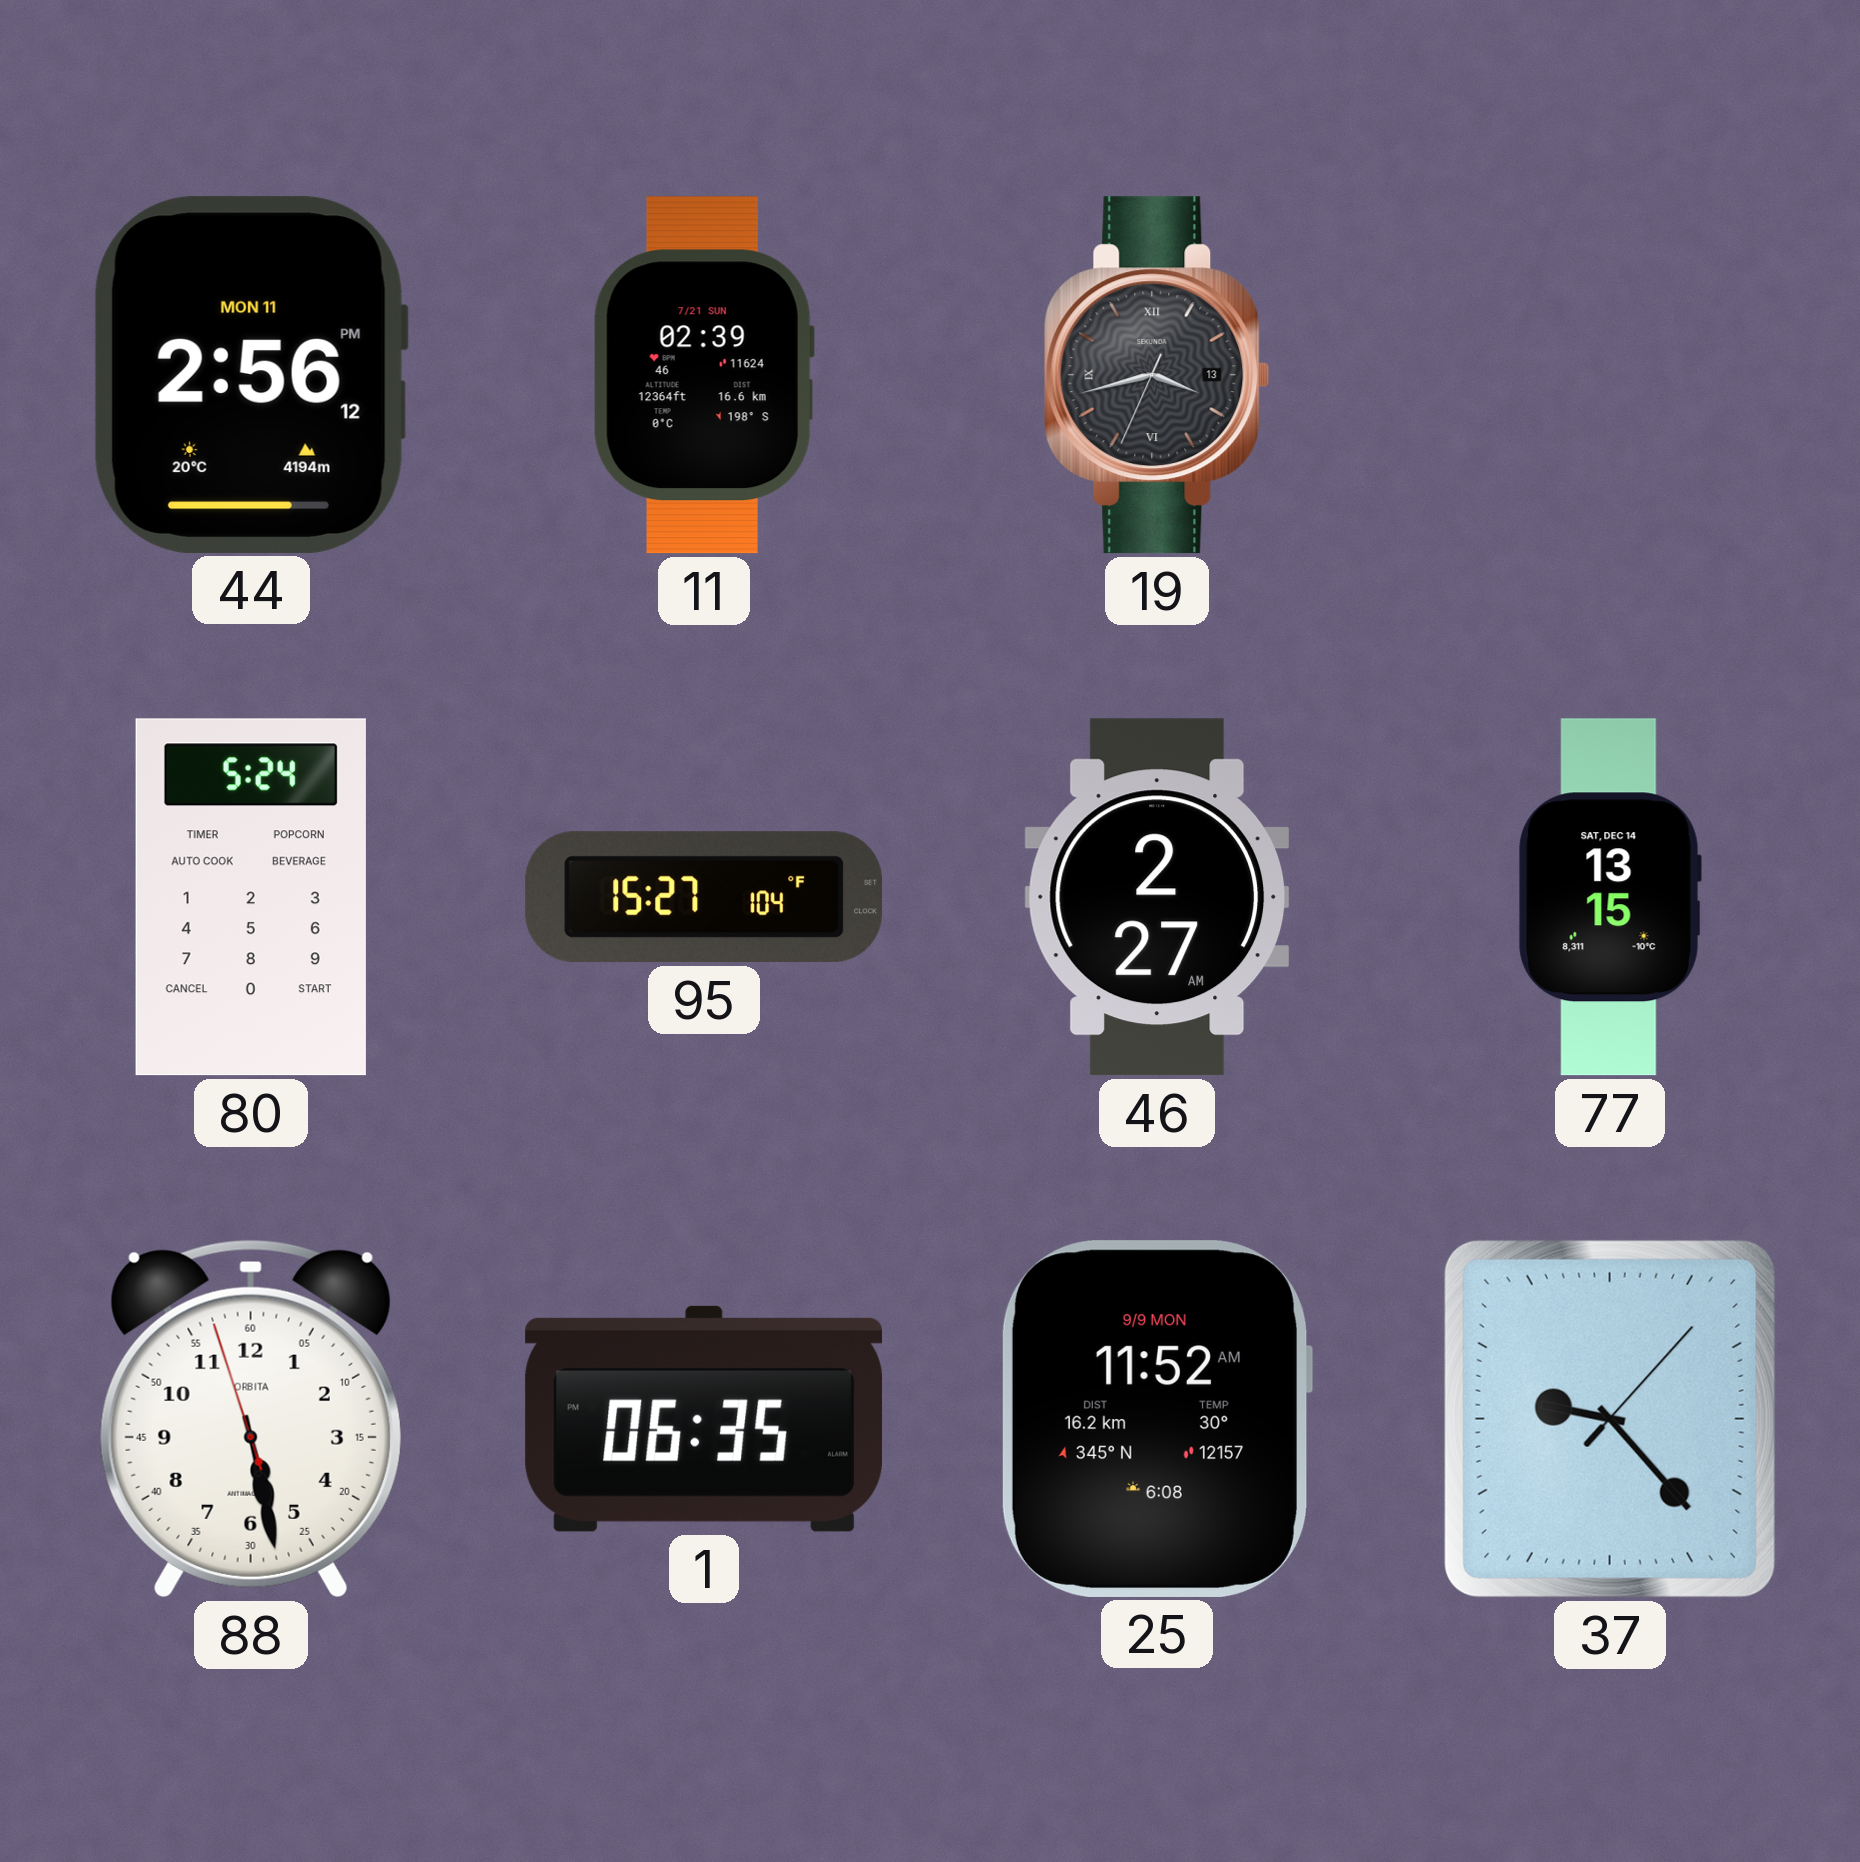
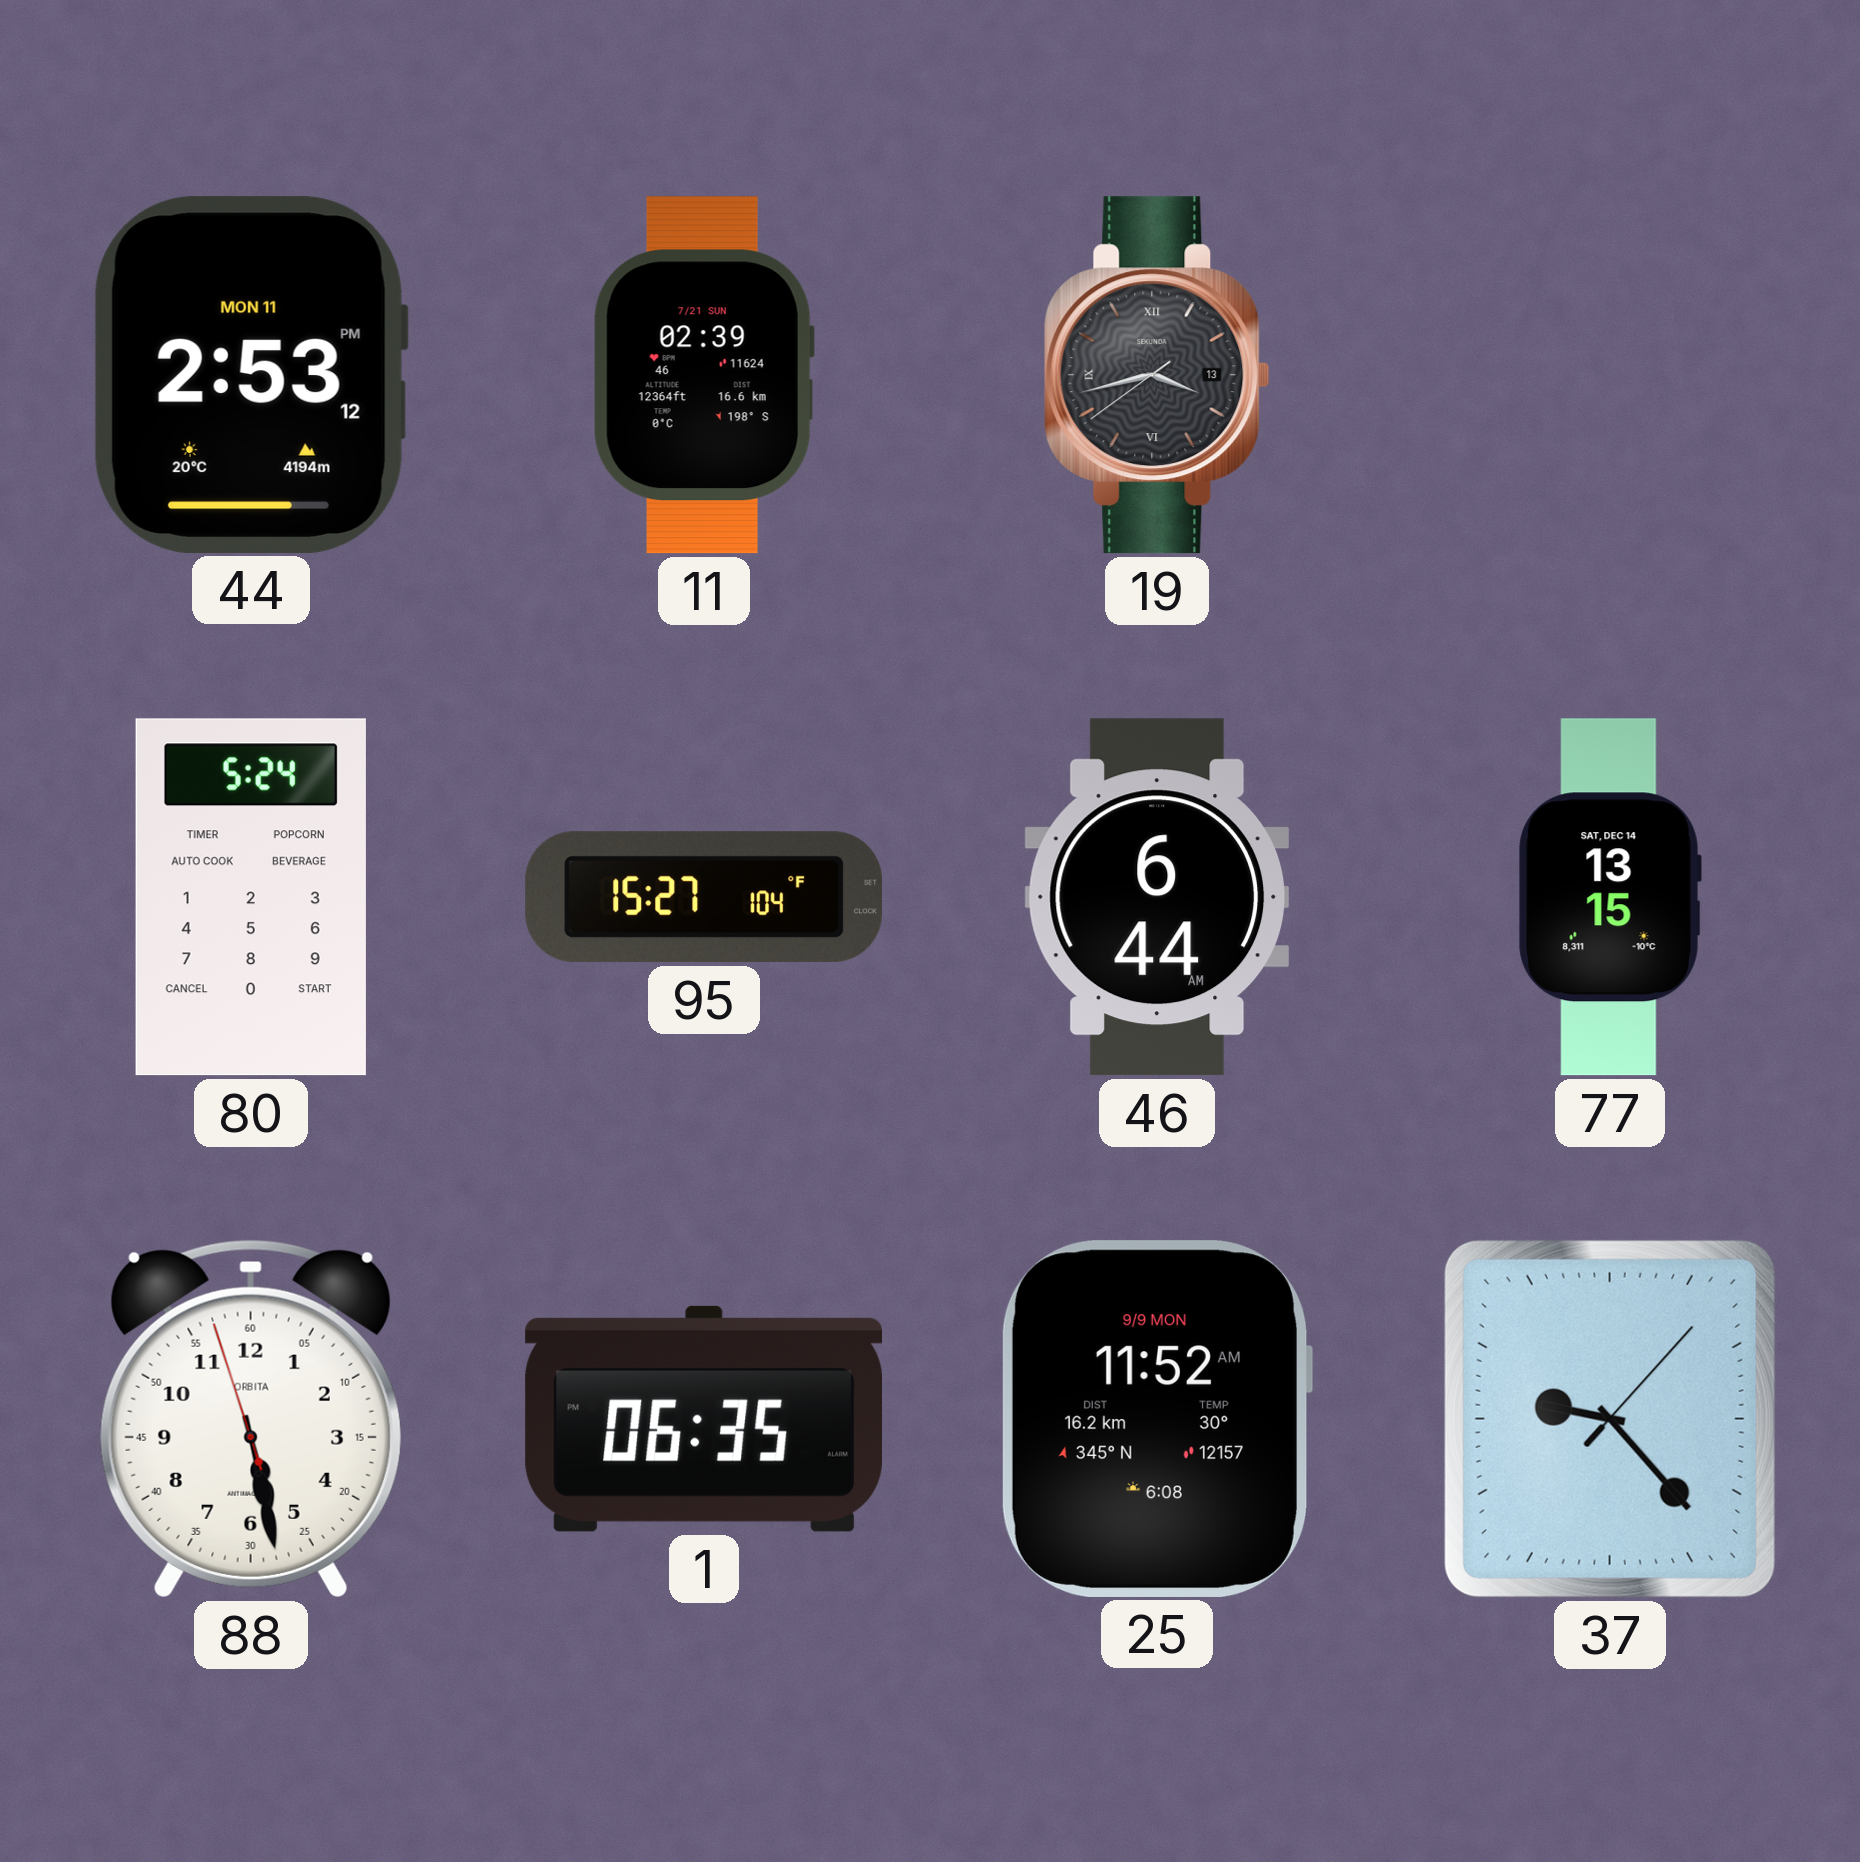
44: 2:56 -> 2:53 (250, 375)
19: 3:42:34 -> 3:42:39 (1157, 375)
46: 2:27 -> 6:44 (1156, 897)
